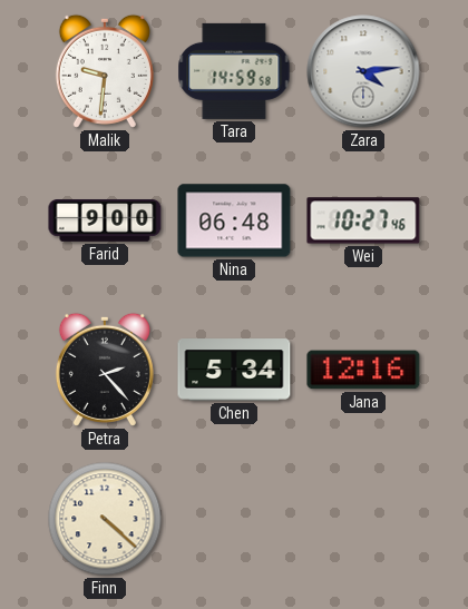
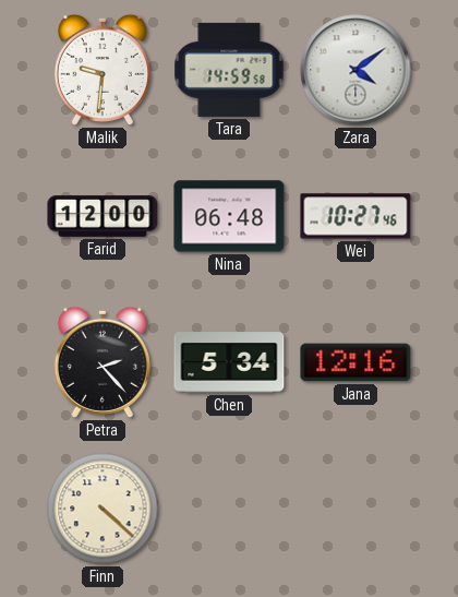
Zara: 4:14 -> 4:09 (355, 70)
Farid: 9:00 -> 12:00 (103, 217)
